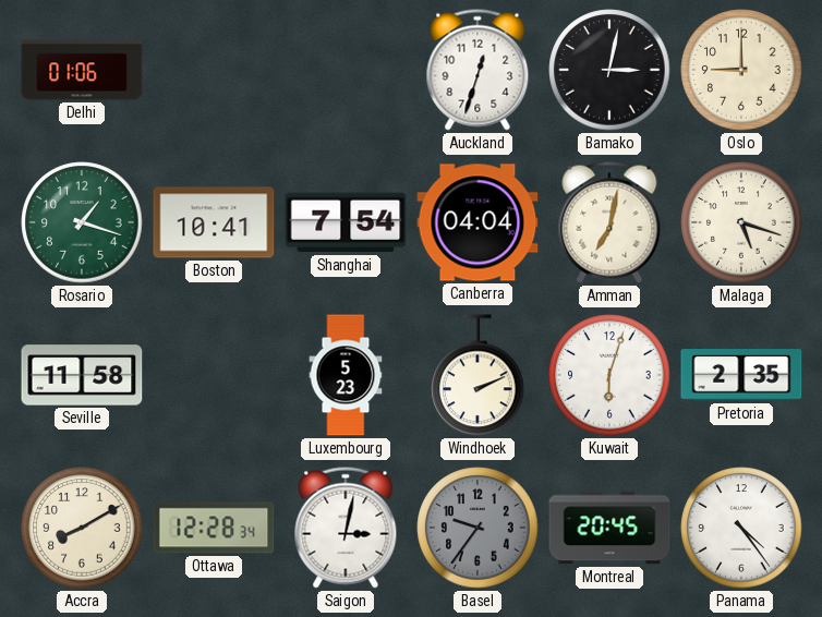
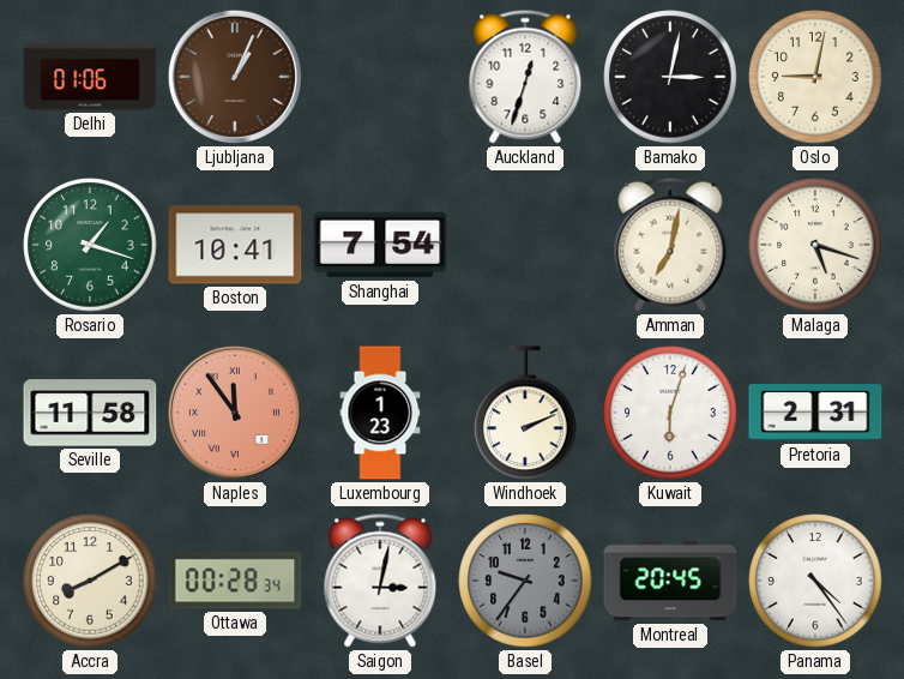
Ljubljana: none -> 1:04 (235, 77)
Oslo: 9:00 -> 9:02 (815, 77)
Canberra: 04:04 -> none (478, 222)
Naples: none -> 11:54 (235, 413)
Luxembourg: 5:23 -> 1:23 (380, 413)
Pretoria: 2:35 -> 2:31 (815, 413)
Ottawa: 12:28 -> 00:28 (235, 581)
